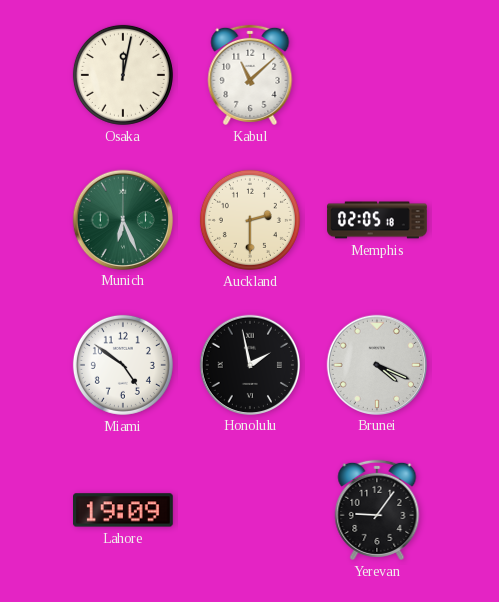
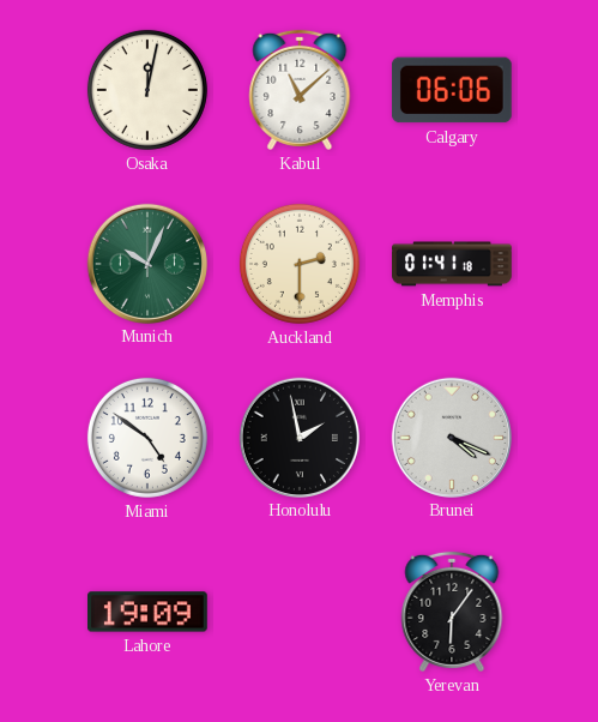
Calgary: none -> 06:06 (452, 90)
Munich: 6:26 -> 10:04 (146, 263)
Memphis: 02:05 -> 01:41 (452, 264)
Yerevan: 9:06 -> 6:06 (452, 612)
